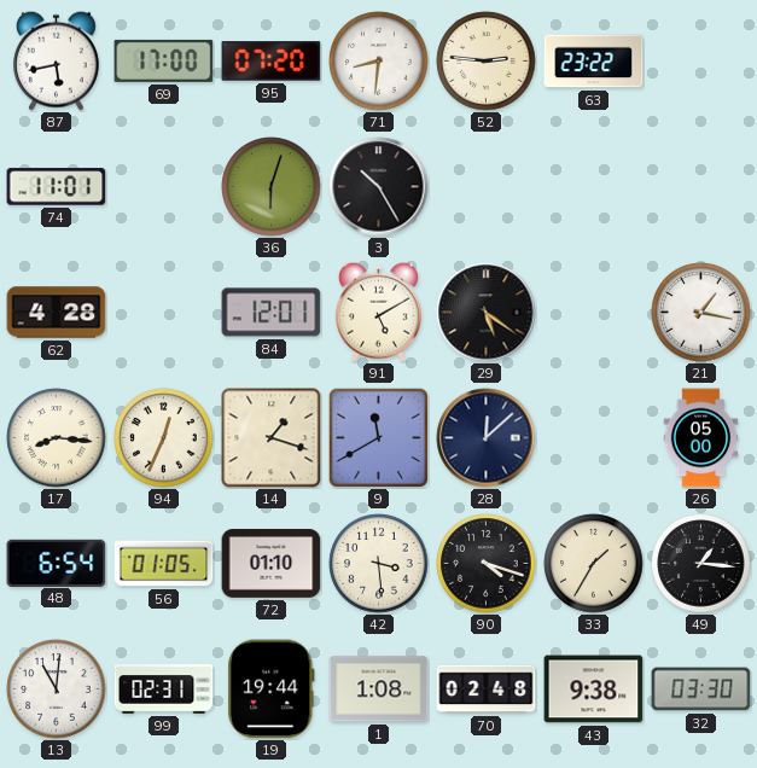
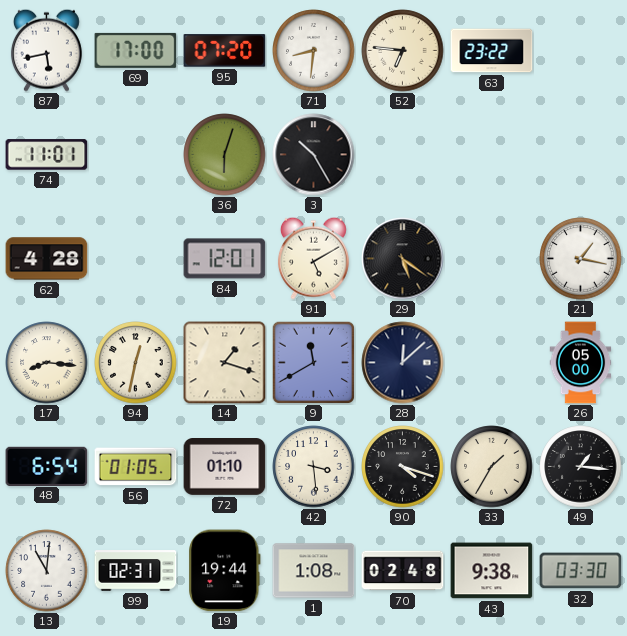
52: 2:46 -> 6:46 (403, 51)
94: 12:34 -> 12:32 (136, 363)
